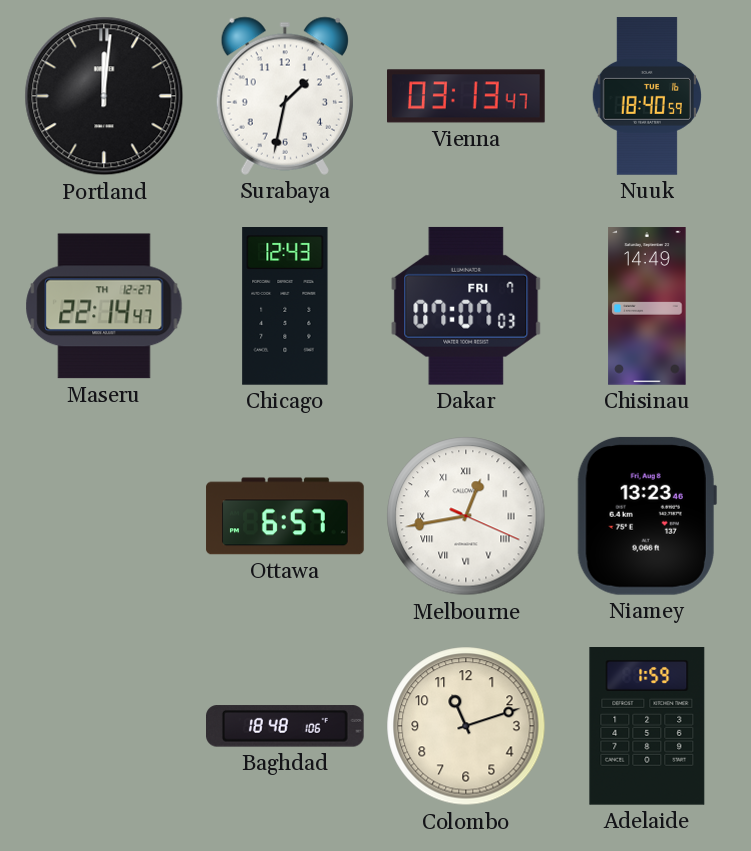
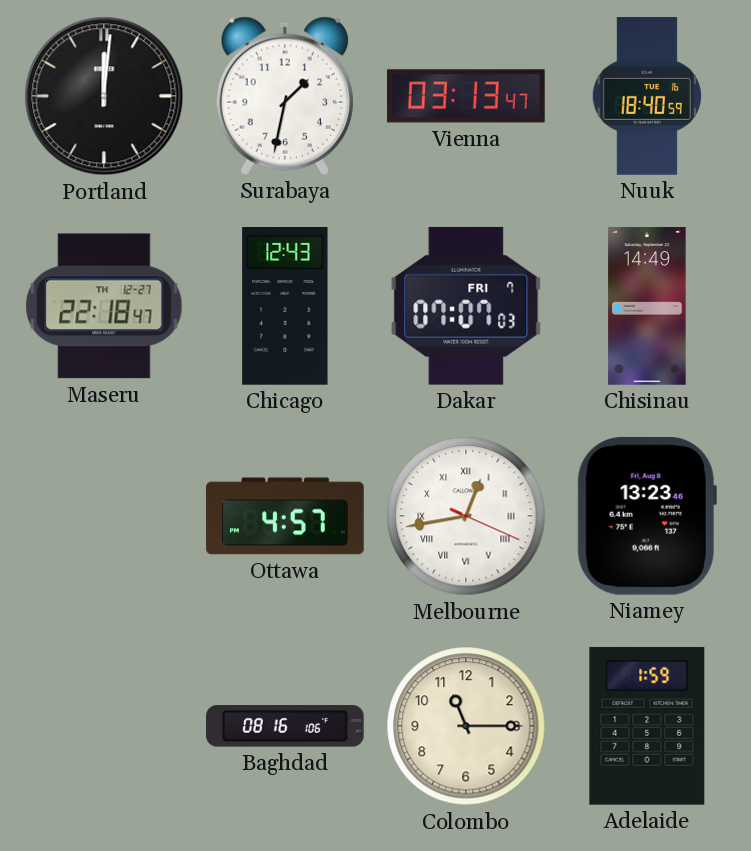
Maseru: 22:14 -> 22:18 (104, 306)
Ottawa: 6:57 -> 4:57 (285, 516)
Baghdad: 18:48 -> 08:16 (286, 726)
Colombo: 11:12 -> 11:15 (466, 726)
